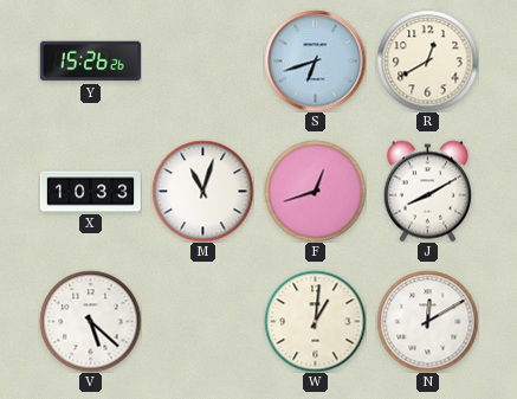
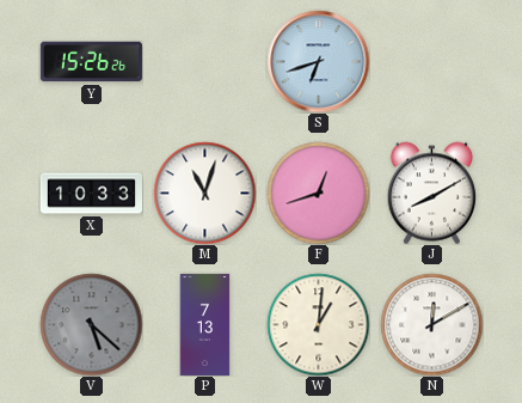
R: 12:40 -> none (427, 60)
V dial: white -> grey (91, 324)
P: none -> 7:13 (205, 324)
